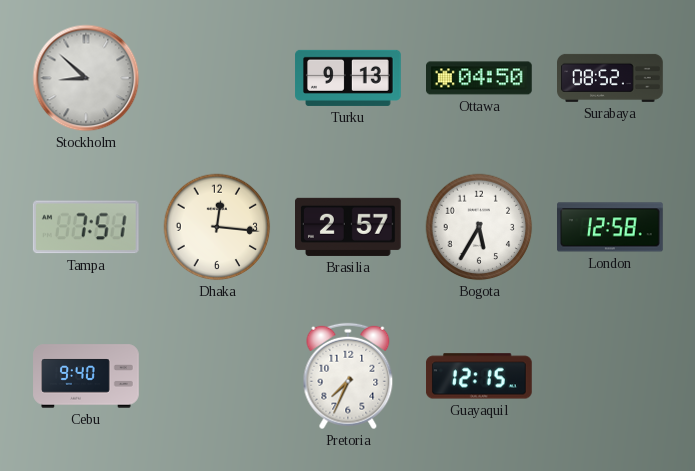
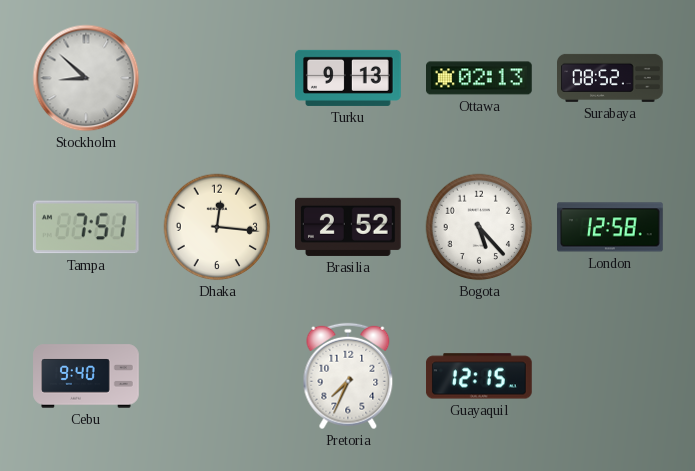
Ottawa: 04:50 -> 02:13 (480, 78)
Brasilia: 2:57 -> 2:52 (349, 227)
Bogota: 5:35 -> 5:23 (479, 227)
